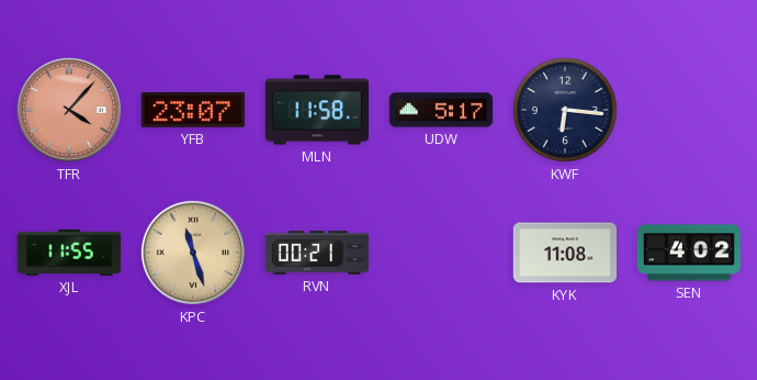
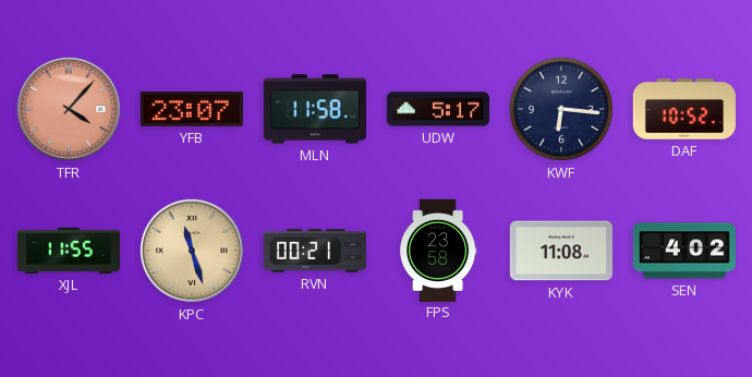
DAF: none -> 10:52 (684, 109)
FPS: none -> 23:58 (438, 250)
